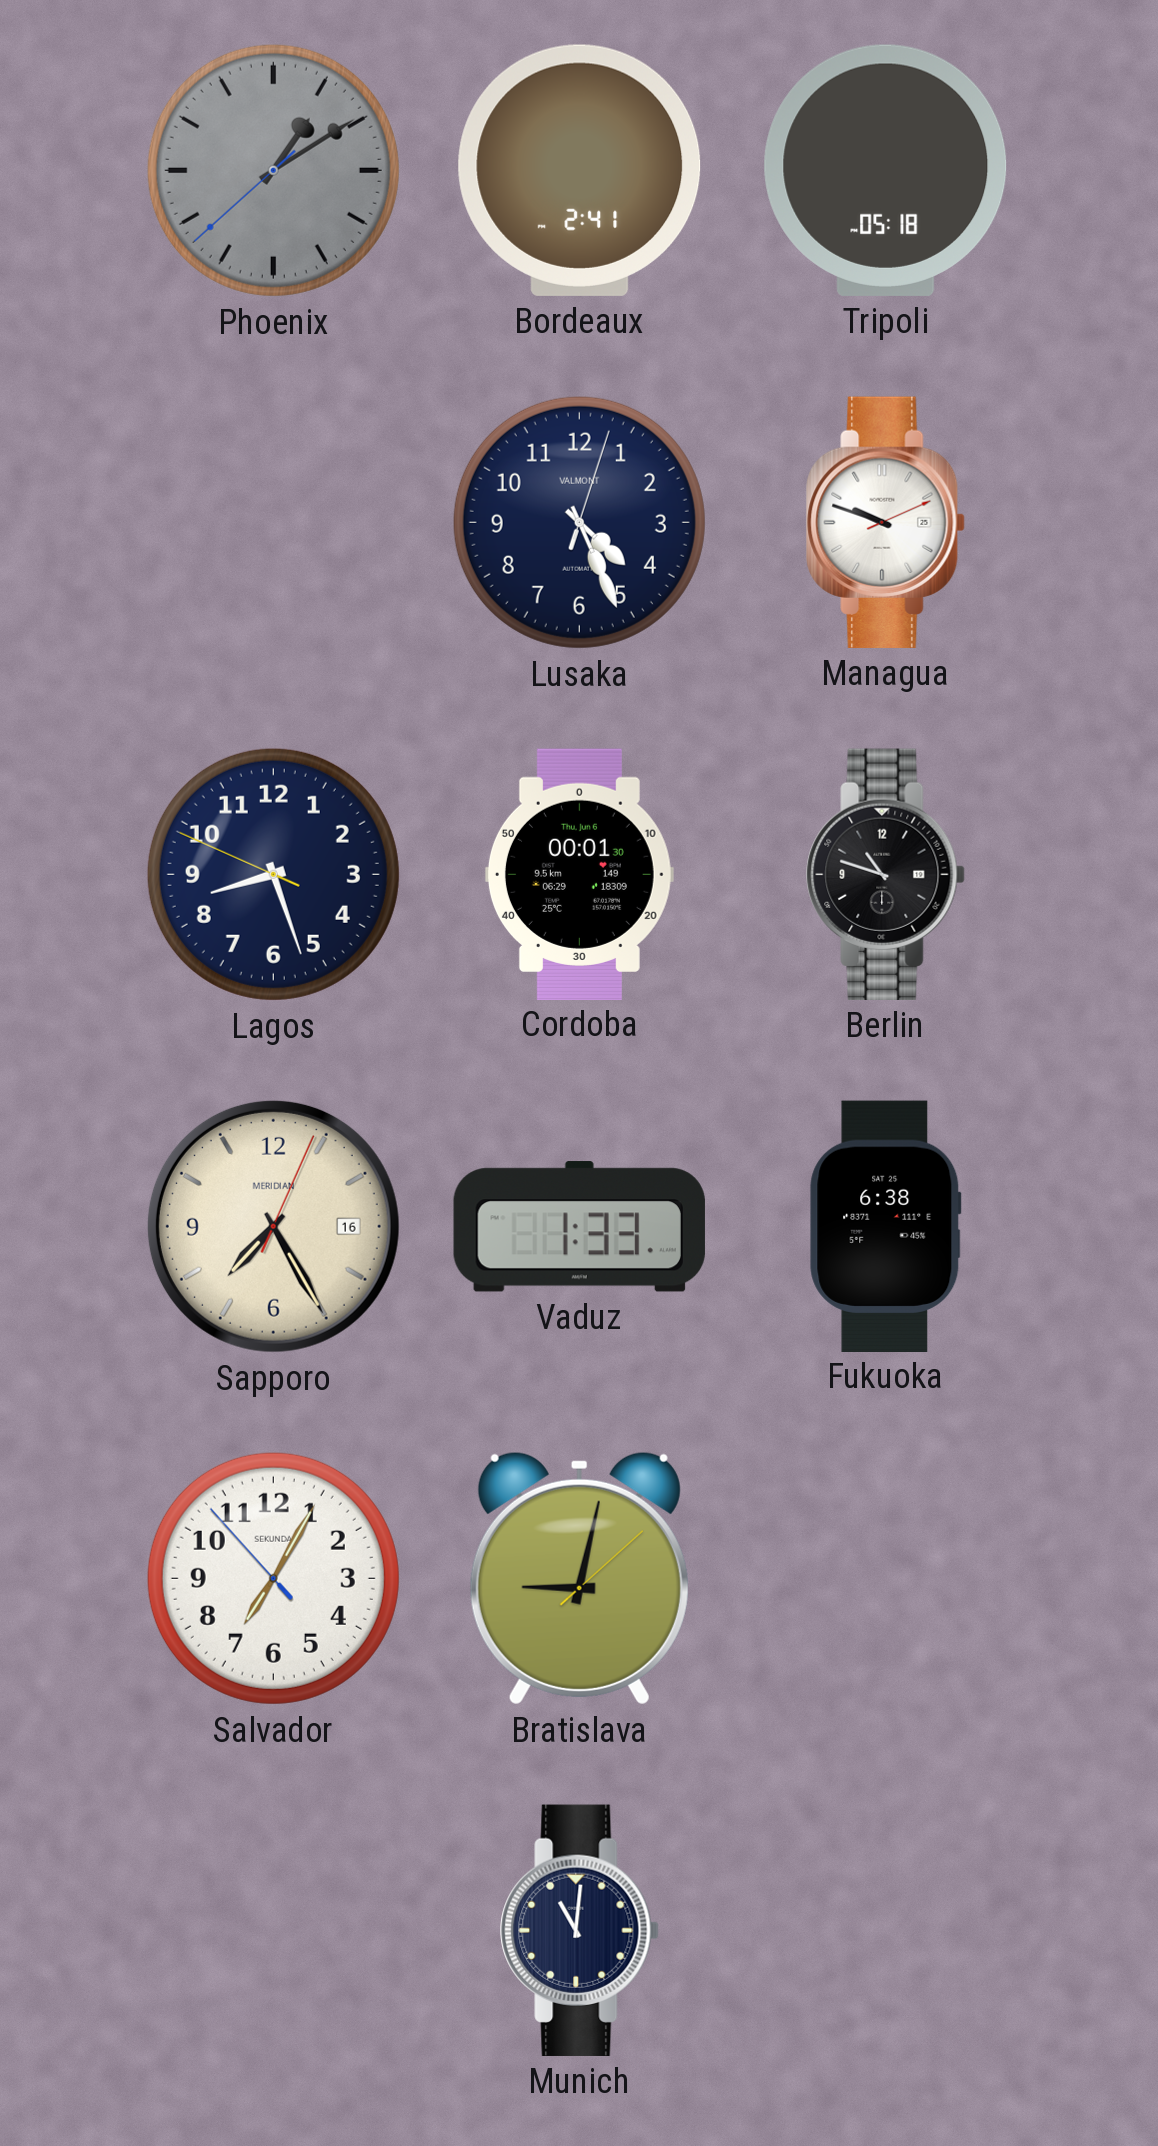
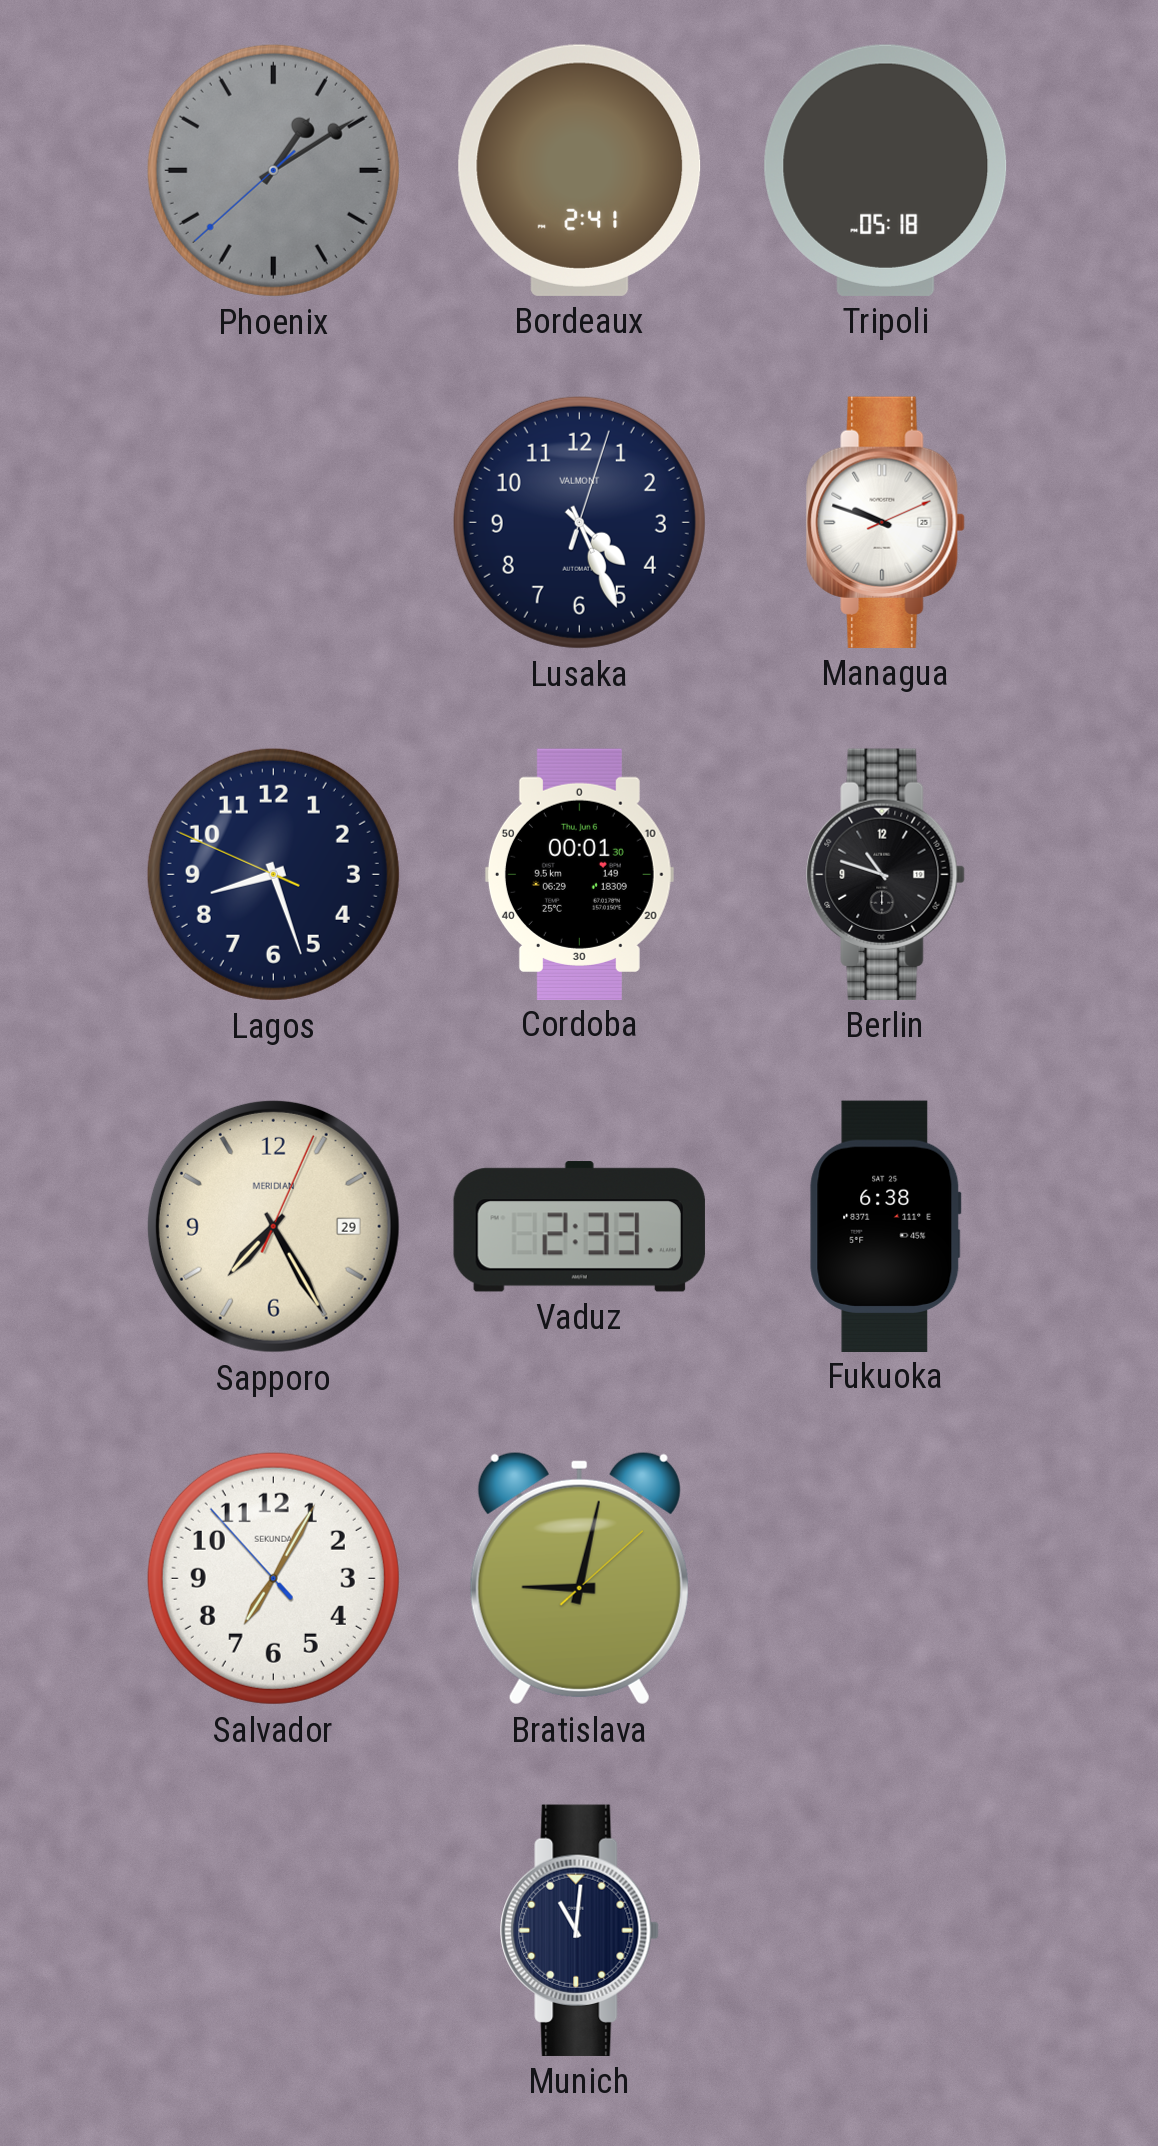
Sapporo date: 16 -> 29 (273, 1226)
Vaduz: 1:33 -> 2:33 (579, 1227)
